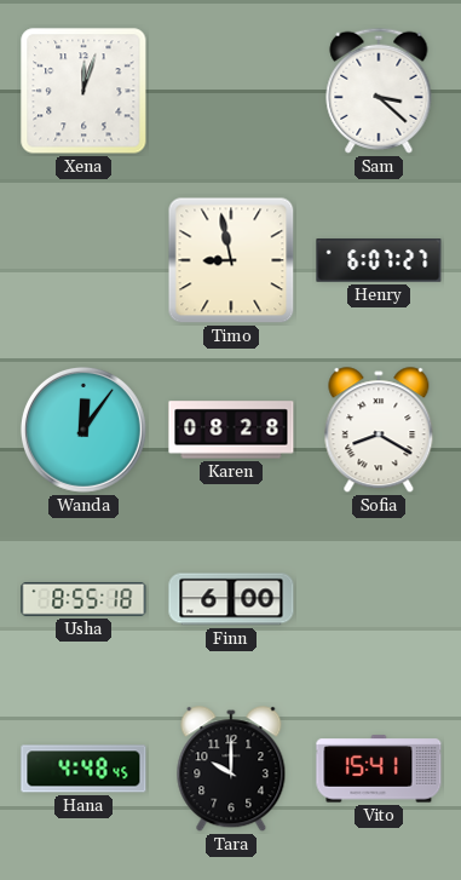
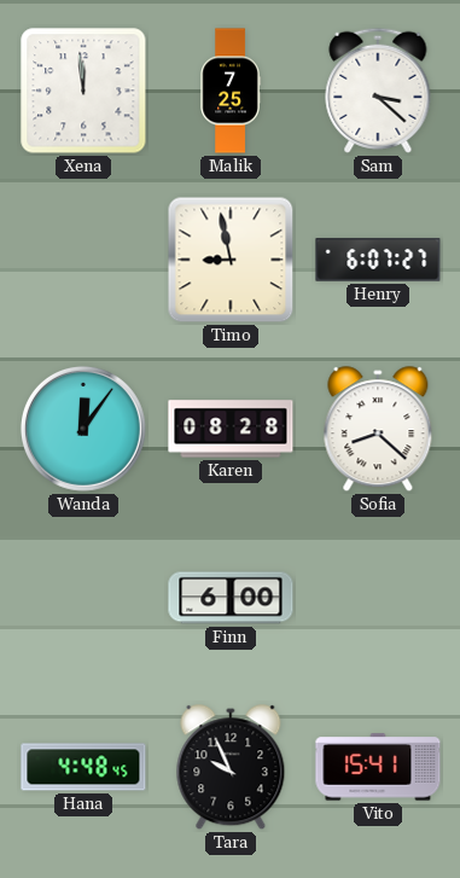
Xena: 12:03 -> 11:59 (83, 91)
Malik: none -> 7:25 (231, 91)
Sofia: 8:20 -> 8:22 (378, 430)
Usha: 8:55 -> none (83, 599)
Tara: 10:00 -> 9:56 (231, 768)
